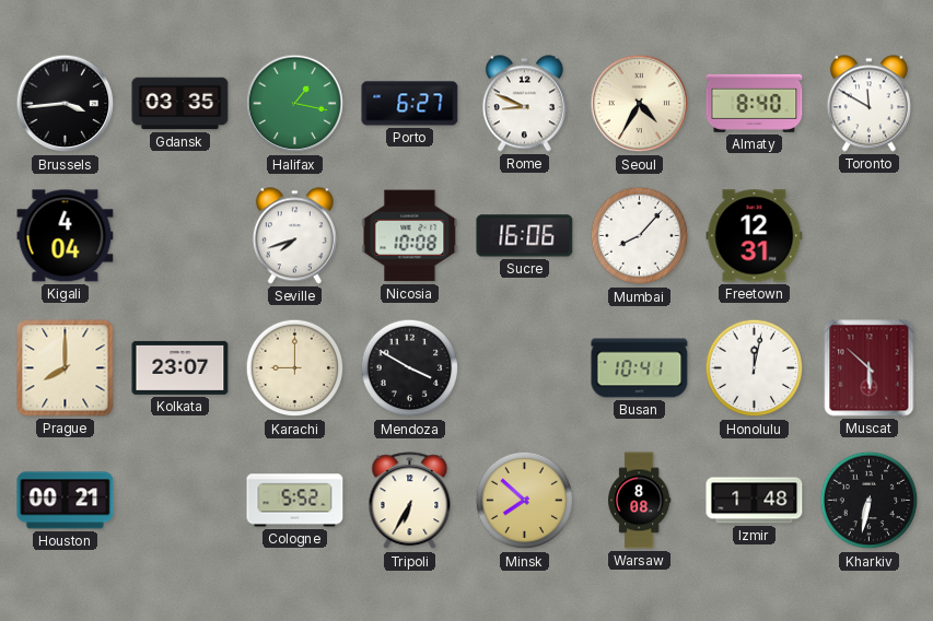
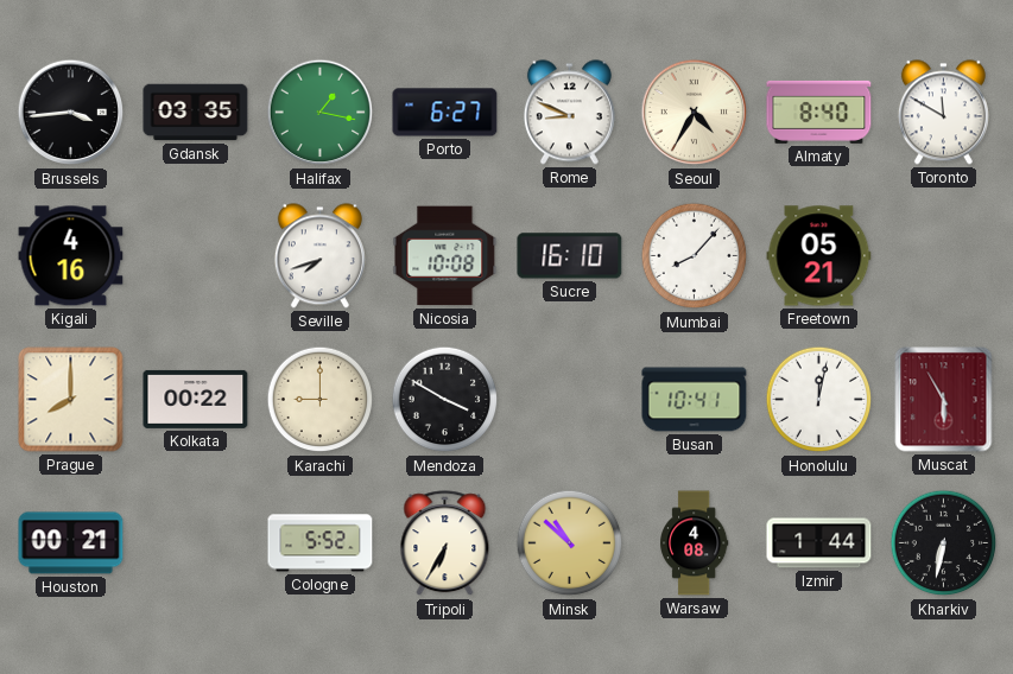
Kigali: 4:04 -> 4:16 (71, 256)
Sucre: 16:06 -> 16:10 (570, 256)
Freetown: 12:31 -> 05:21 (819, 256)
Kolkata: 23:07 -> 00:22 (196, 399)
Muscat: 5:52 -> 5:55 (944, 400)
Minsk: 7:52 -> 10:52 (570, 543)
Warsaw: 8:08 -> 4:08 (695, 543)
Izmir: 1:48 -> 1:44 (819, 543)
